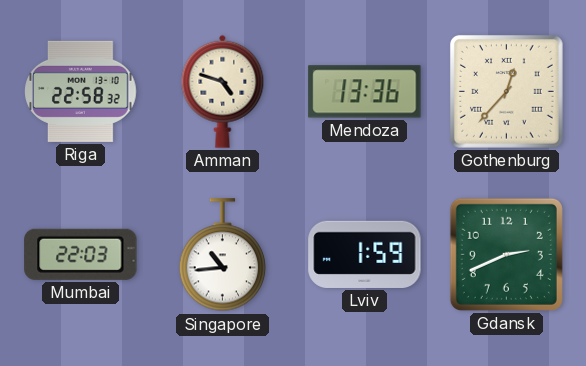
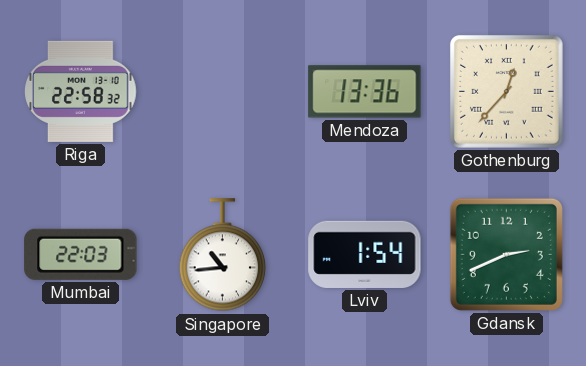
Amman: 4:48 -> none (223, 91)
Lviv: 1:59 -> 1:54 (365, 254)
